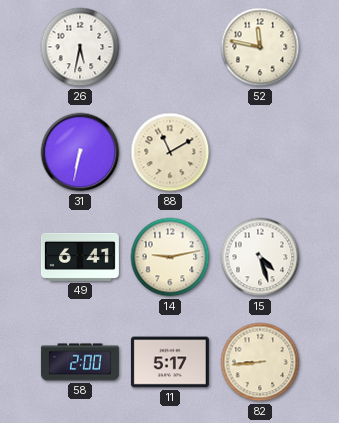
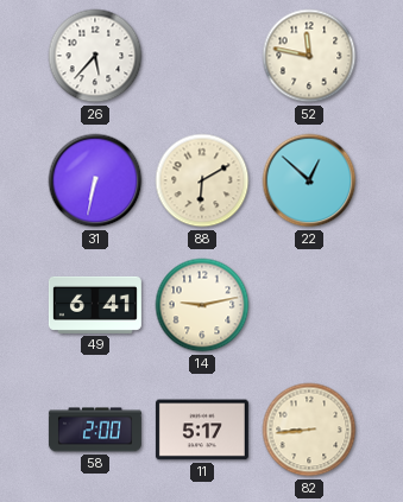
26: 5:32 -> 5:37 (95, 56)
88: 11:10 -> 6:10 (202, 180)
22: none -> 12:52 (309, 180)
15: 4:27 -> none (260, 257)
